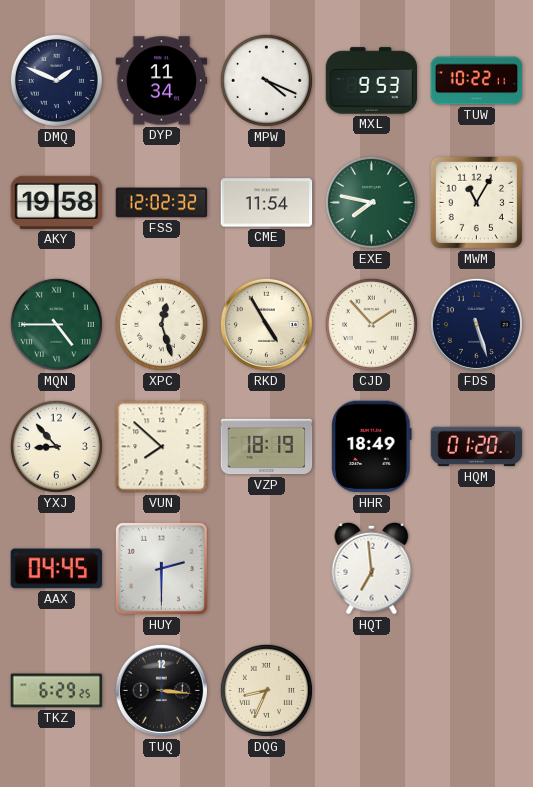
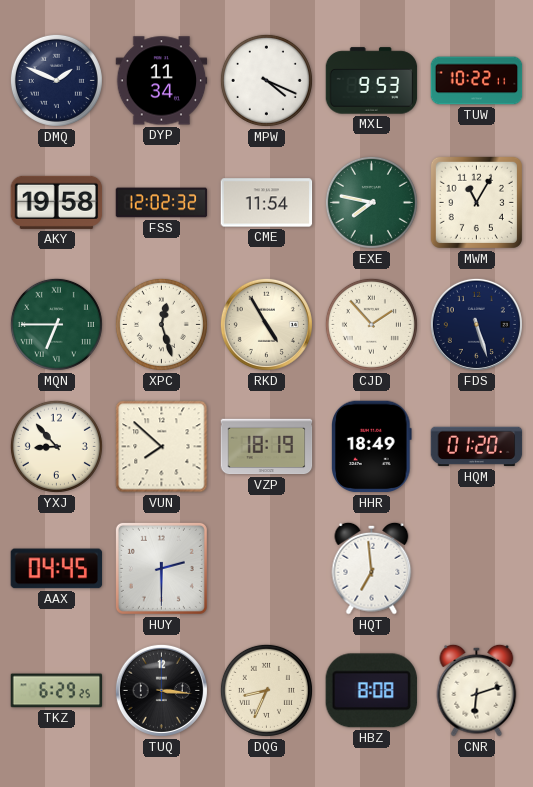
MQN: 4:45 -> 6:45 (56, 324)
HBZ: none -> 8:08 (371, 691)
CNR: none -> 6:12 (477, 690)
